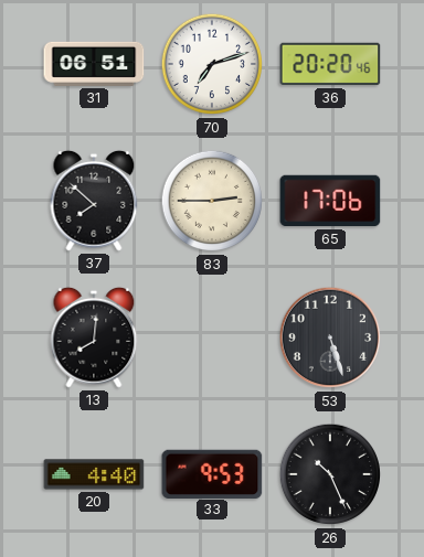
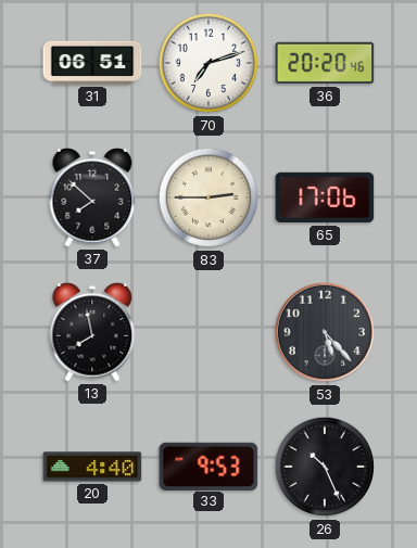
13: 8:01 -> 7:58 (92, 332)
53: 5:27 -> 5:23 (325, 332)
